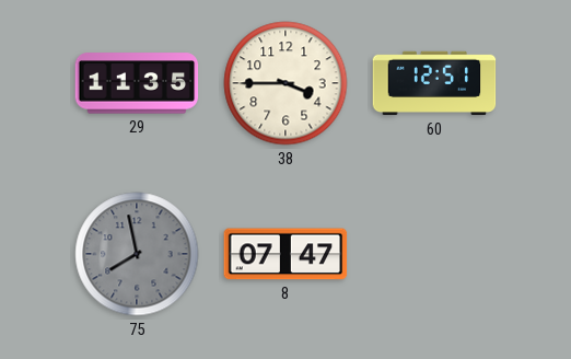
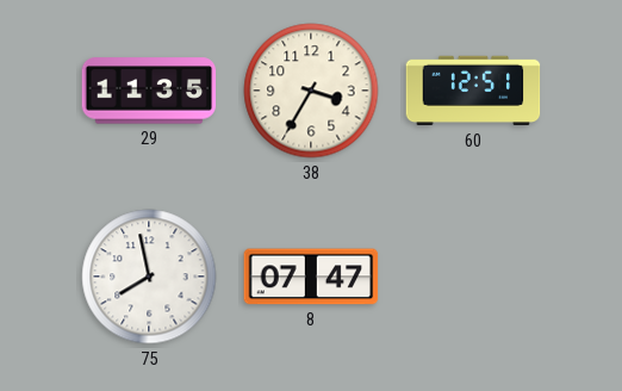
38: 3:45 -> 3:35 (311, 91)
75 dial: grey -> white (149, 277)
